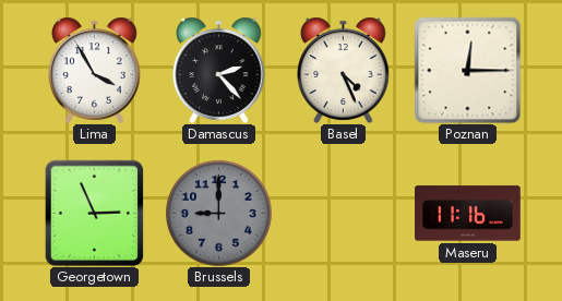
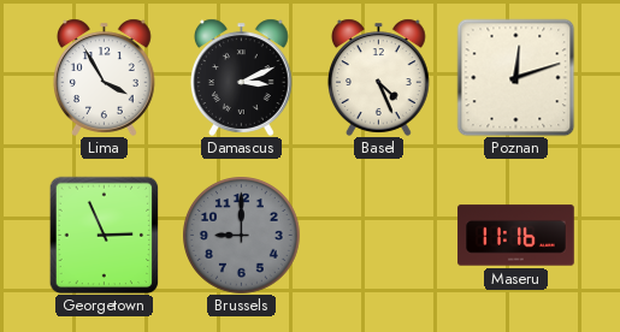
Damascus: 2:23 -> 3:11 (241, 77)
Poznan: 12:15 -> 12:12 (515, 77)
